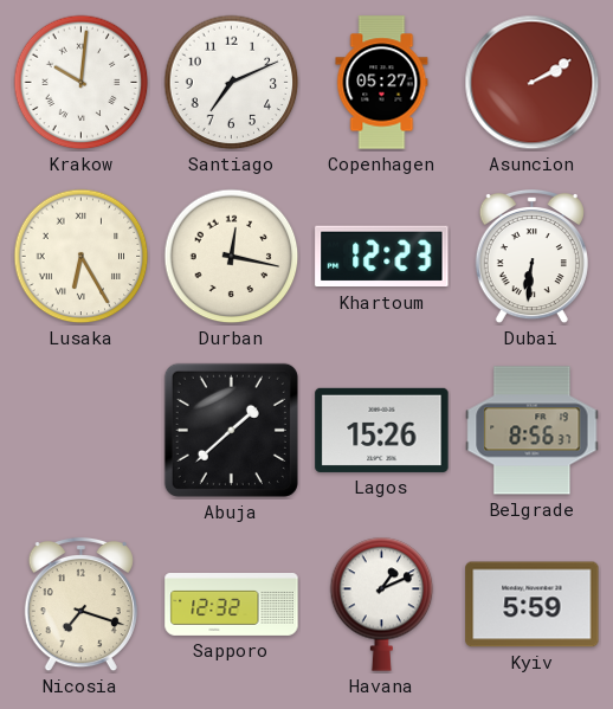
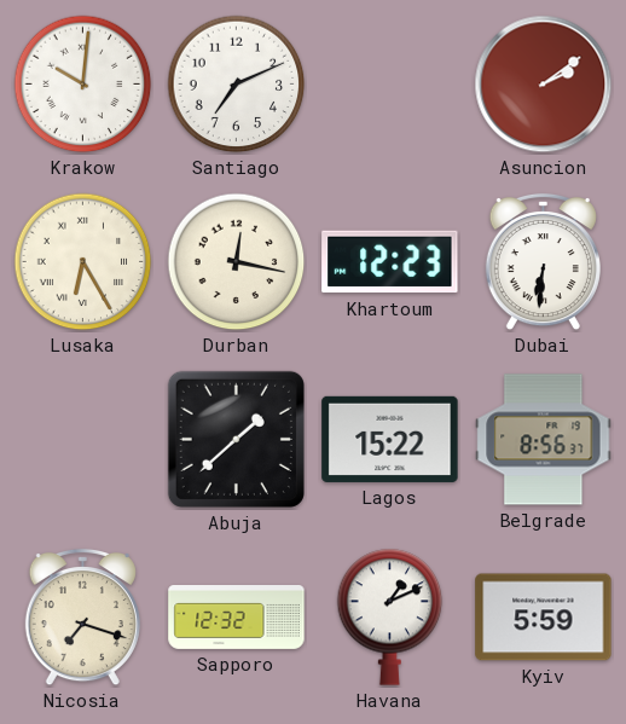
Copenhagen: 05:27 -> none (382, 83)
Asuncion: 2:10 -> 2:09 (544, 85)
Lagos: 15:26 -> 15:22 (390, 439)
